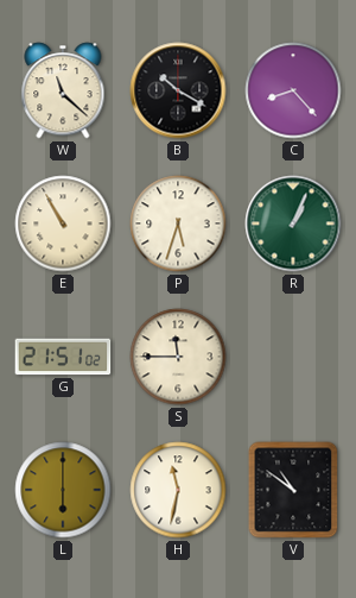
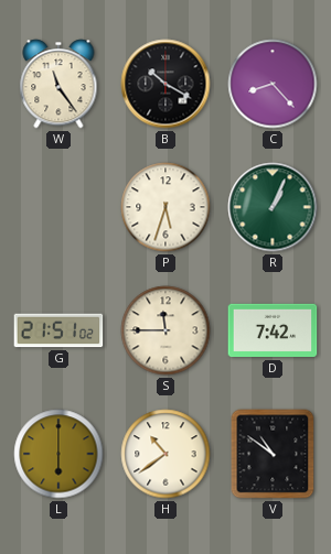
W: 11:22 -> 11:24 (58, 84)
E: 10:55 -> none (63, 224)
D: none -> 7:42 (273, 330)
H: 11:32 -> 10:39 (165, 454)
